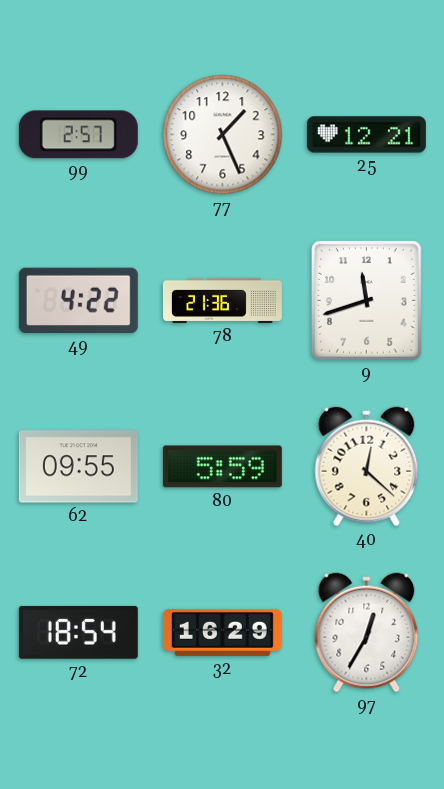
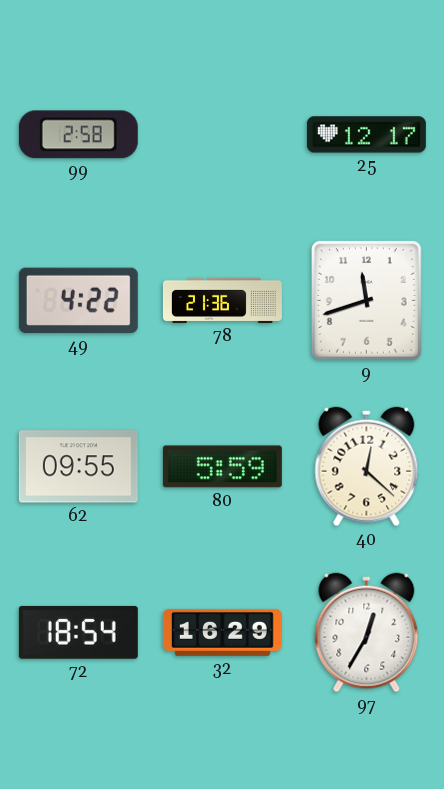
99: 2:57 -> 2:58 (78, 135)
77: 1:26 -> none (223, 135)
25: 12:21 -> 12:17 (366, 135)
